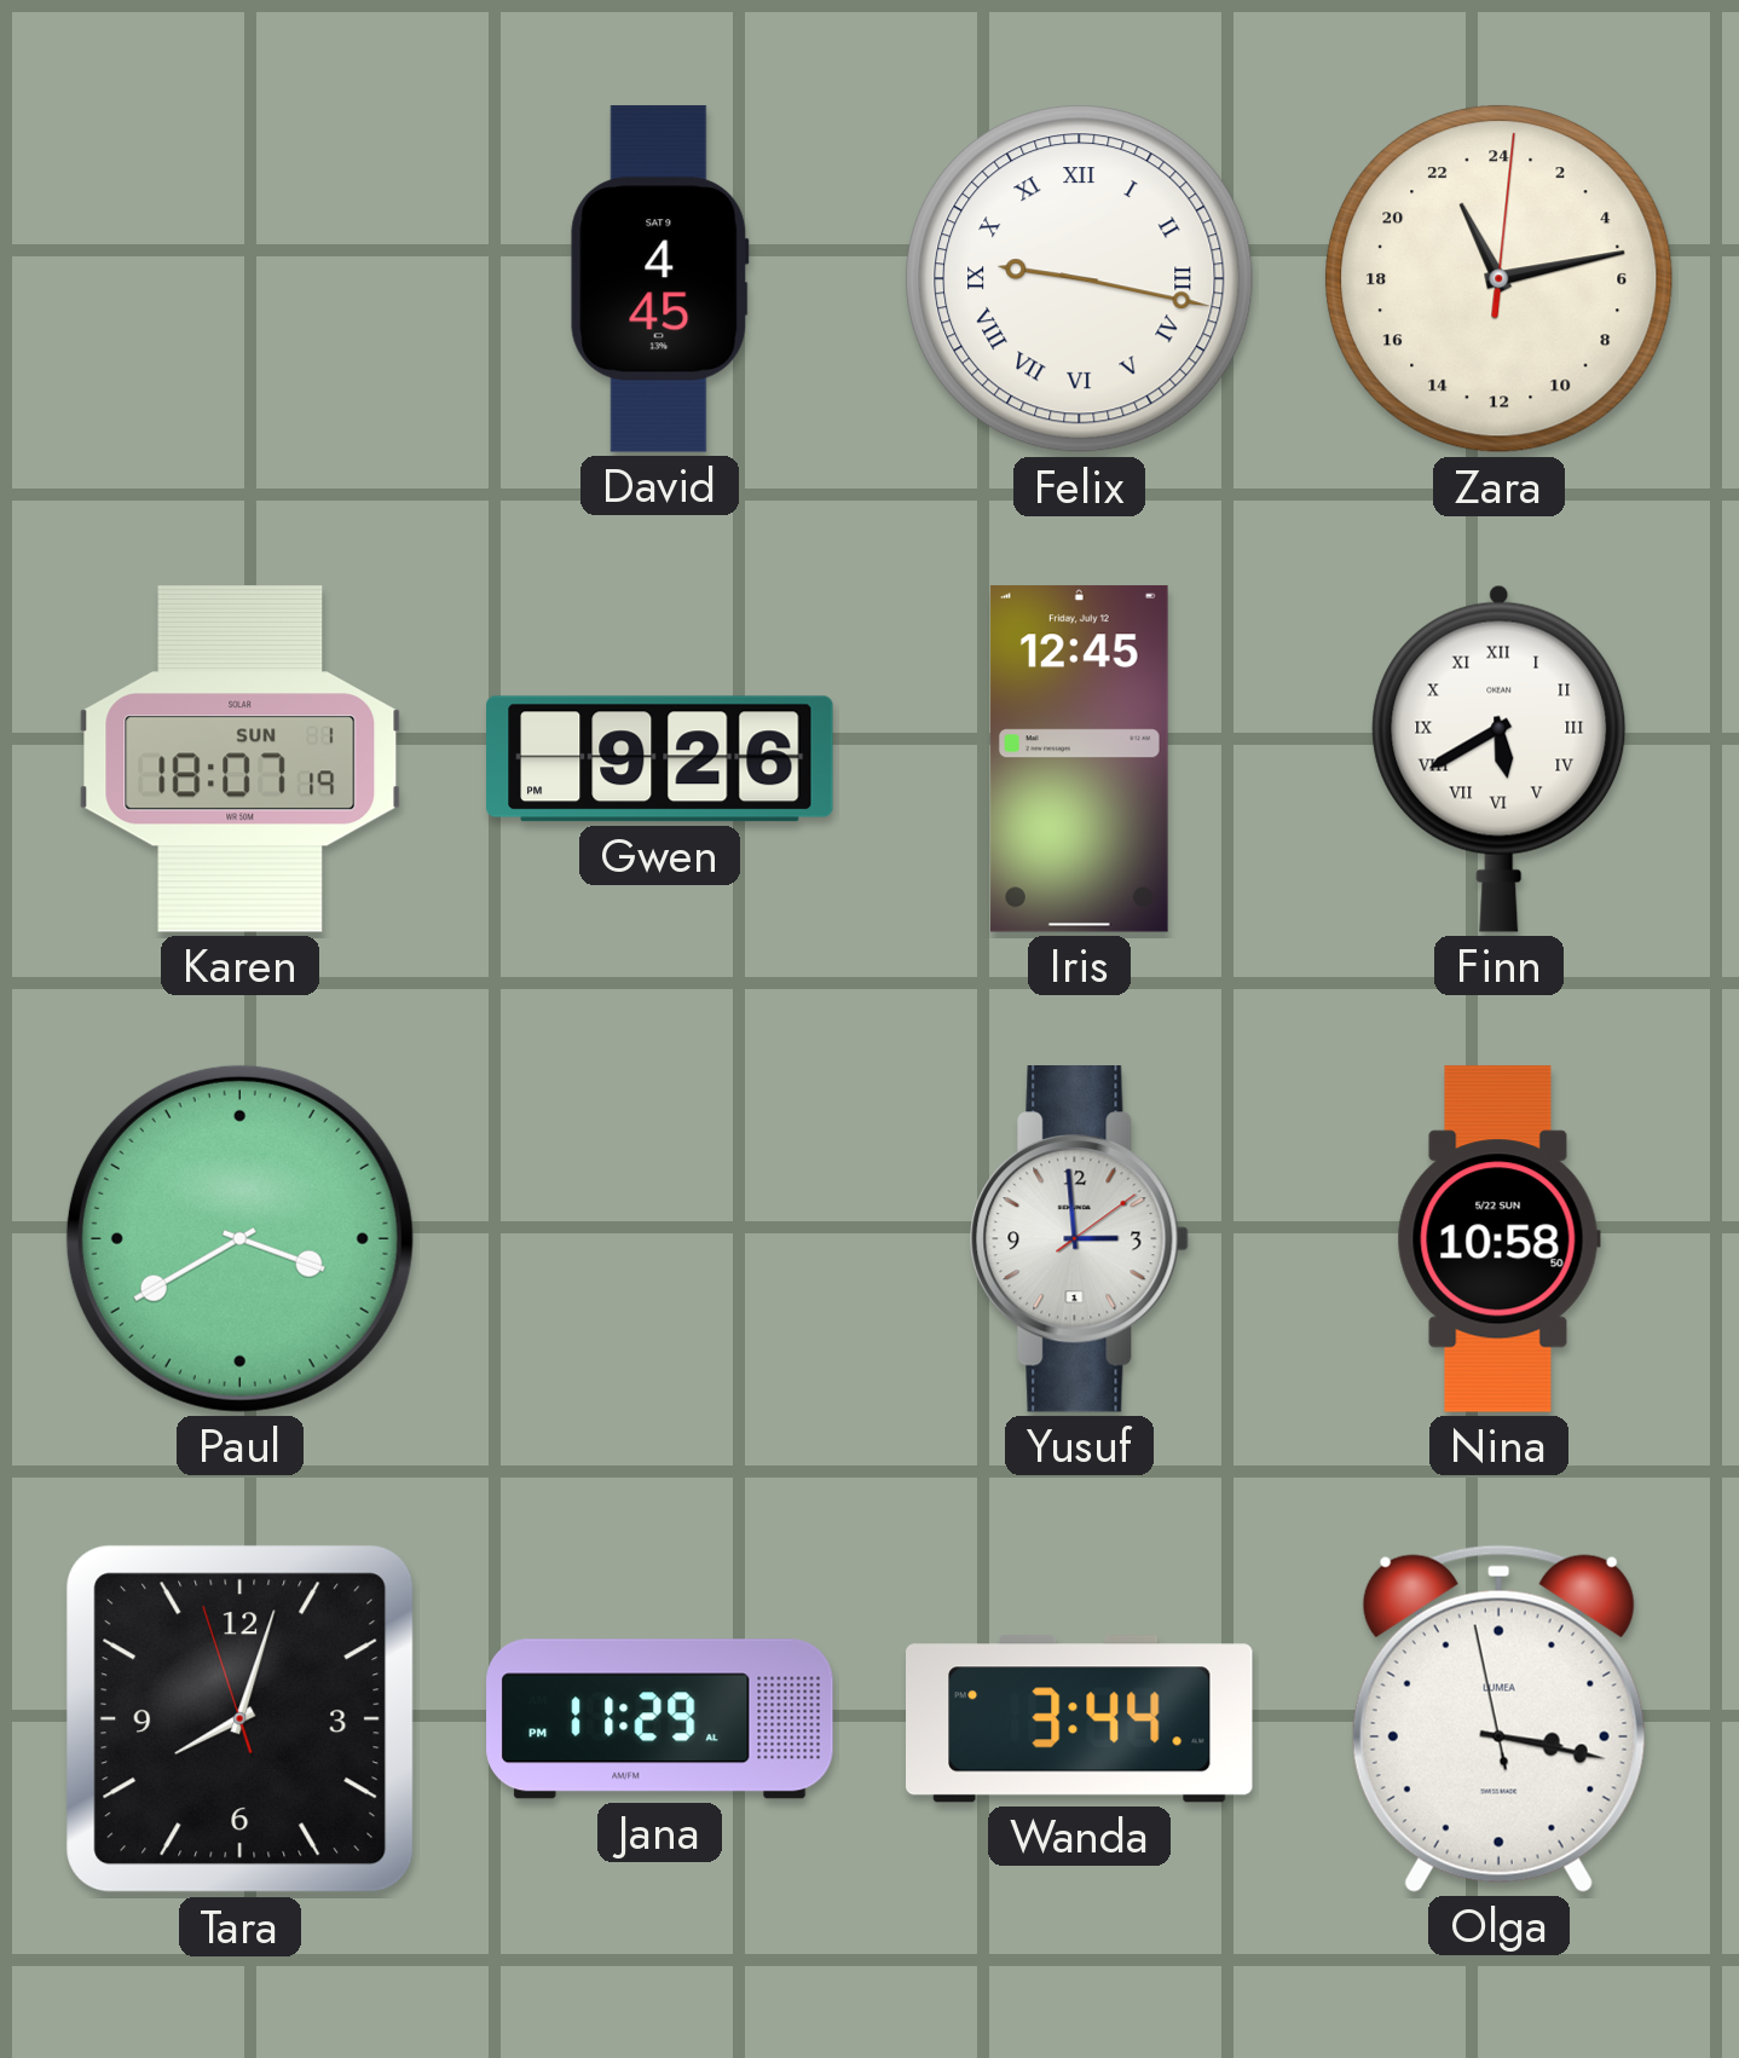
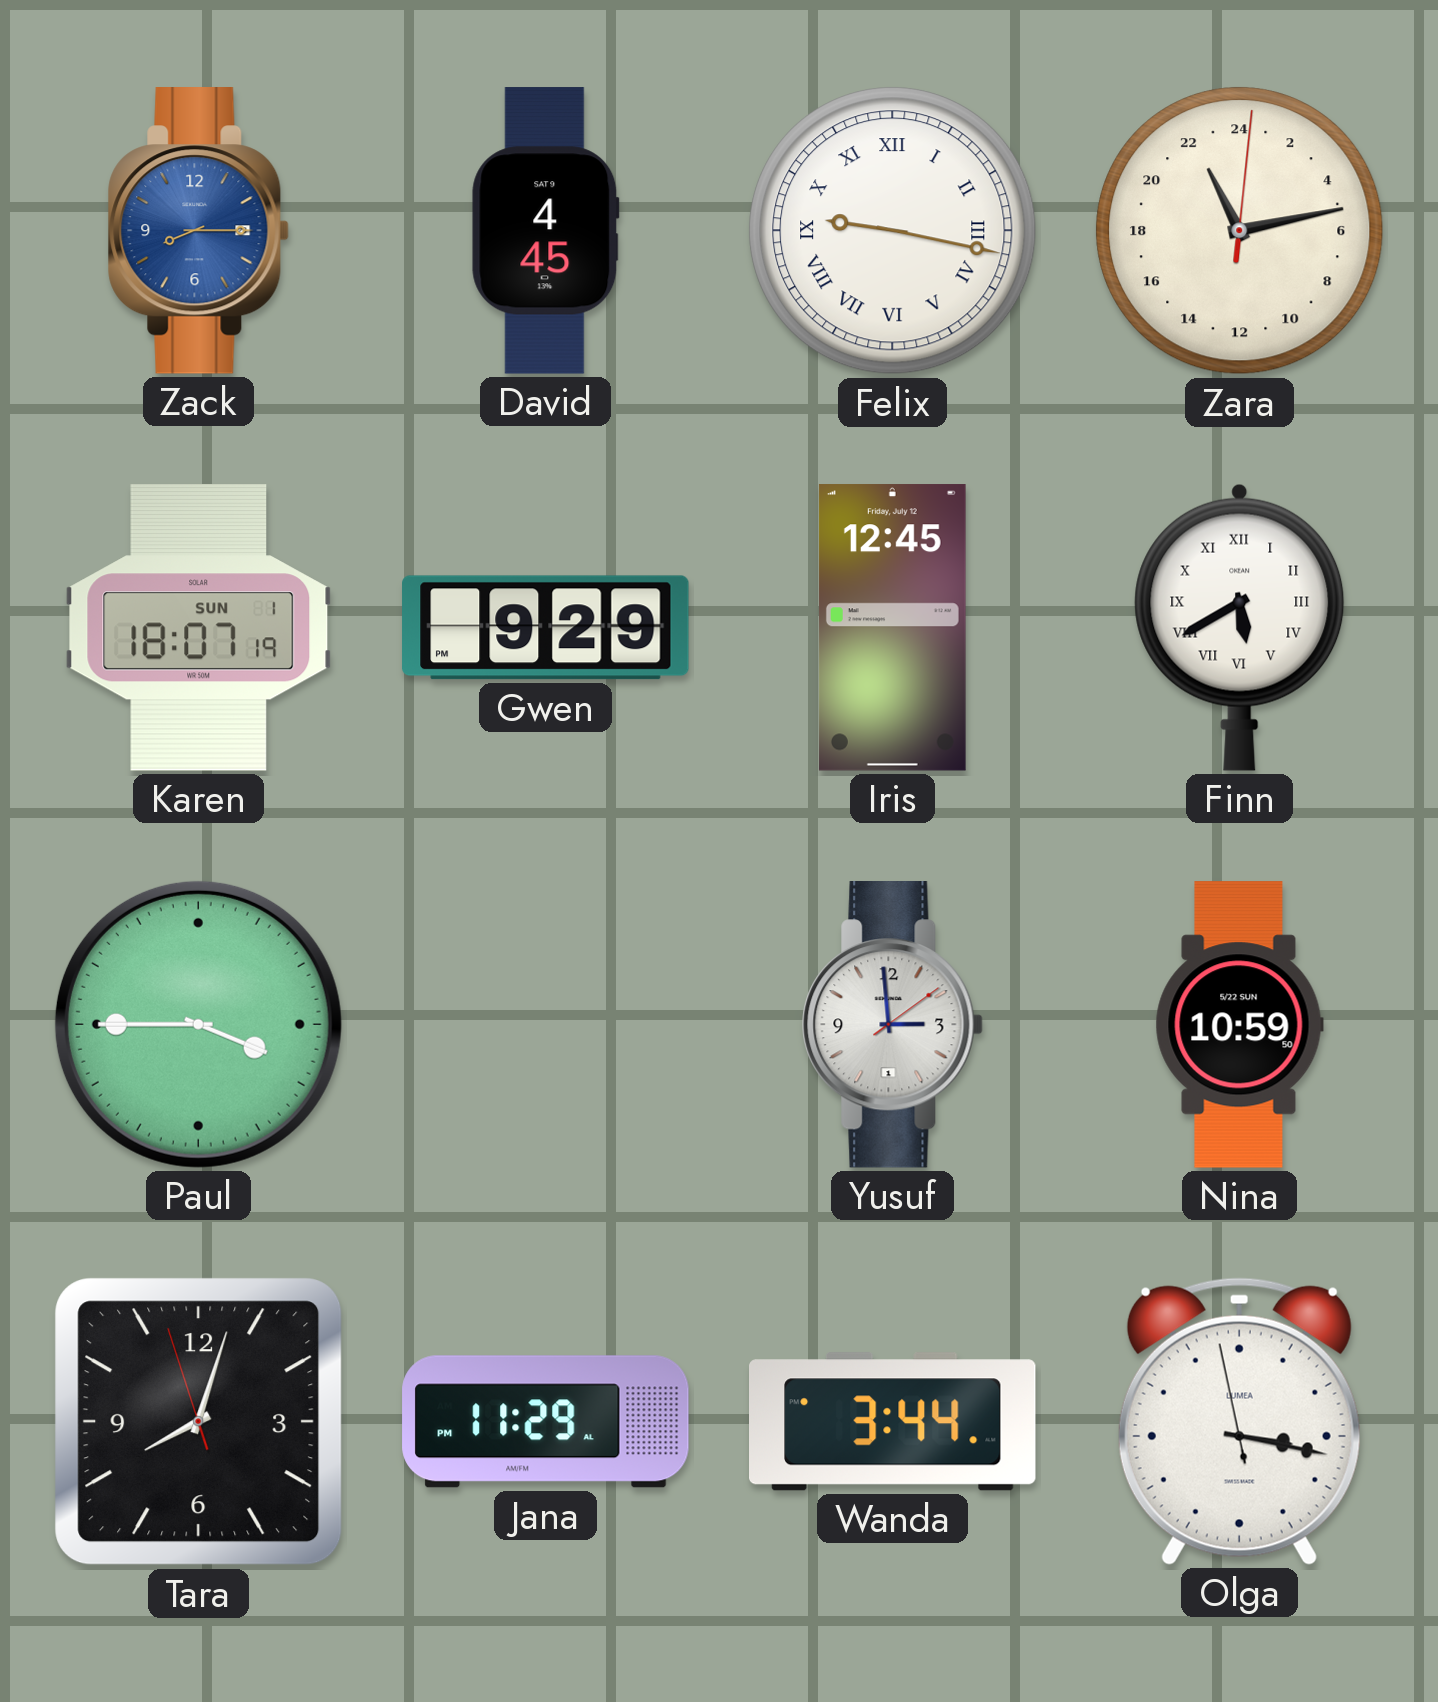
Zack: none -> 8:15 (198, 231)
Gwen: 9:26 -> 9:29 (546, 628)
Paul: 3:40 -> 3:45 (198, 1024)
Nina: 10:58 -> 10:59 (1239, 1025)
